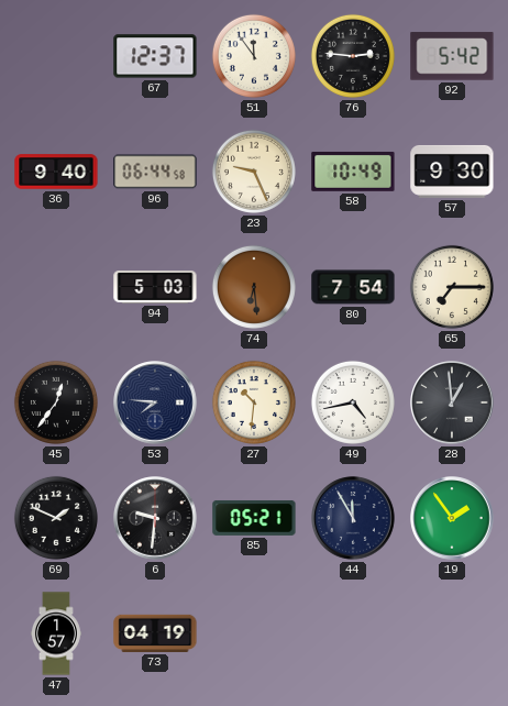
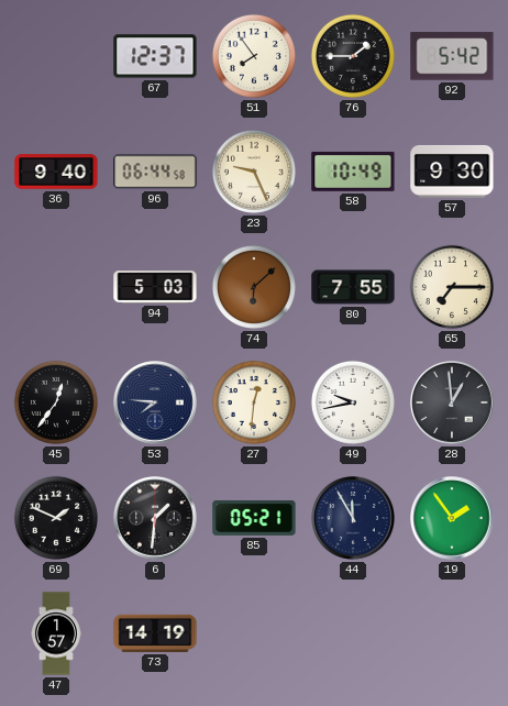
51: 11:54 -> 7:54 (254, 56)
76: 2:46 -> 1:45 (353, 56)
74: 6:29 -> 6:08 (254, 287)
80: 7:54 -> 7:55 (353, 287)
27: 10:31 -> 12:31 (254, 402)
49: 4:43 -> 9:43 (353, 402)
6: 9:31 -> 1:31 (155, 518)
73: 04:19 -> 14:19 (155, 633)
